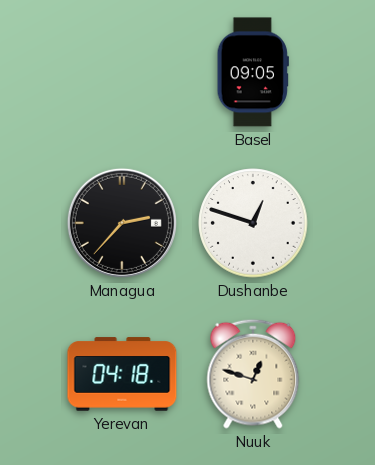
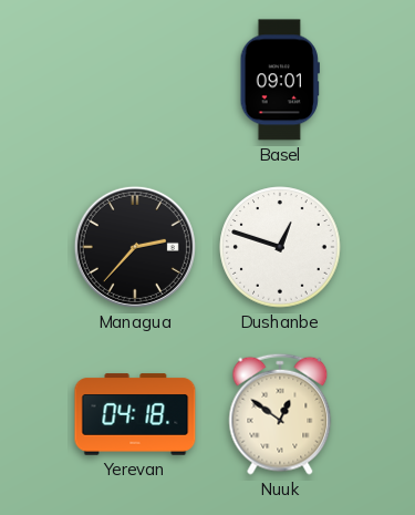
Basel: 09:05 -> 09:01 (280, 80)
Nuuk: 12:48 -> 12:51 (280, 414)
